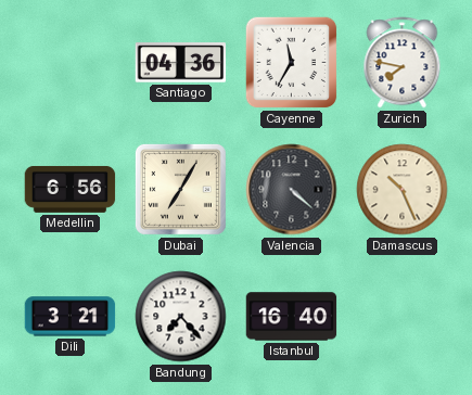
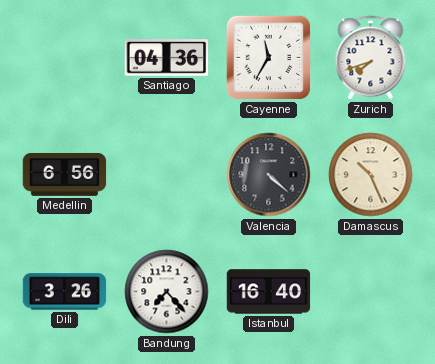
Zurich: 7:47 -> 7:42 (371, 58)
Dubai: 7:05 -> none (180, 189)
Dili: 3:21 -> 3:26 (65, 292)
